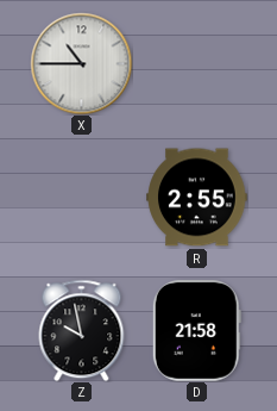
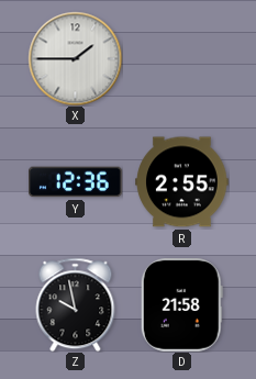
X: 10:45 -> 1:45 (75, 58)
Y: none -> 12:36 (76, 182)
